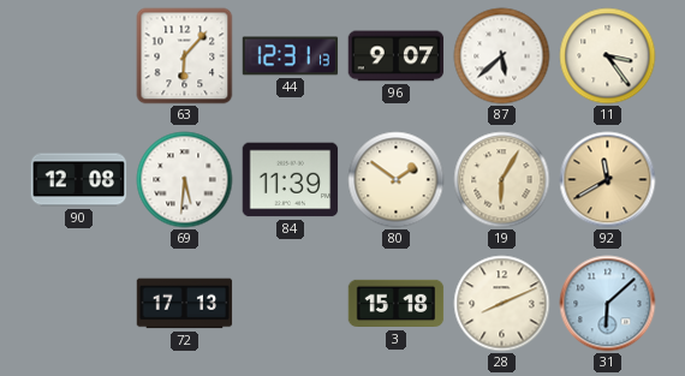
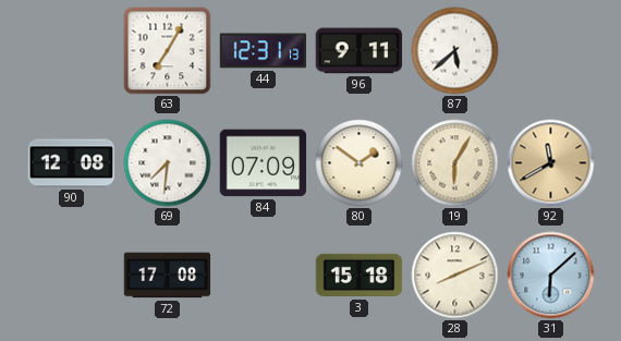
63: 6:07 -> 7:05 (168, 51)
96: 9:07 -> 9:11 (360, 51)
11: 3:24 -> none (608, 56)
69: 5:31 -> 7:31 (168, 163)
84: 11:39 -> 07:09 (264, 163)
72: 17:13 -> 17:08 (168, 276)
